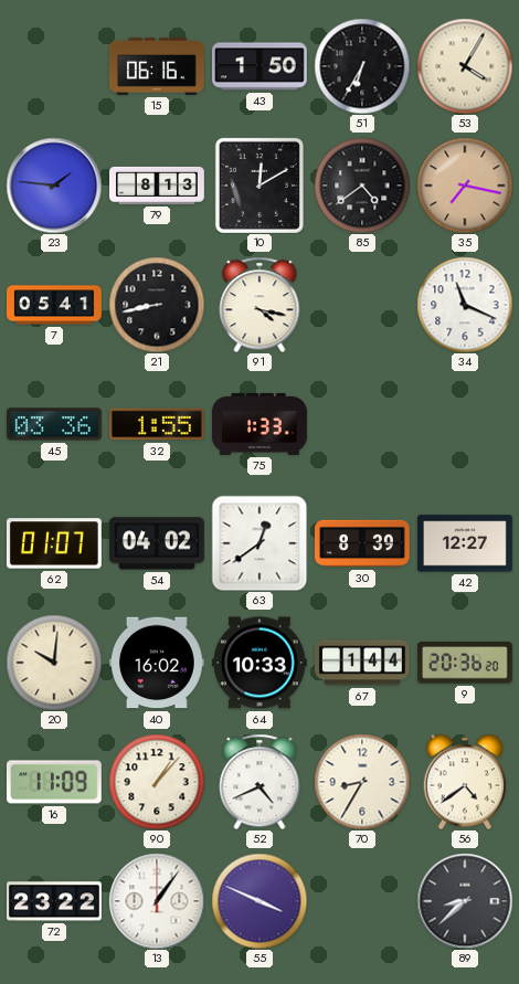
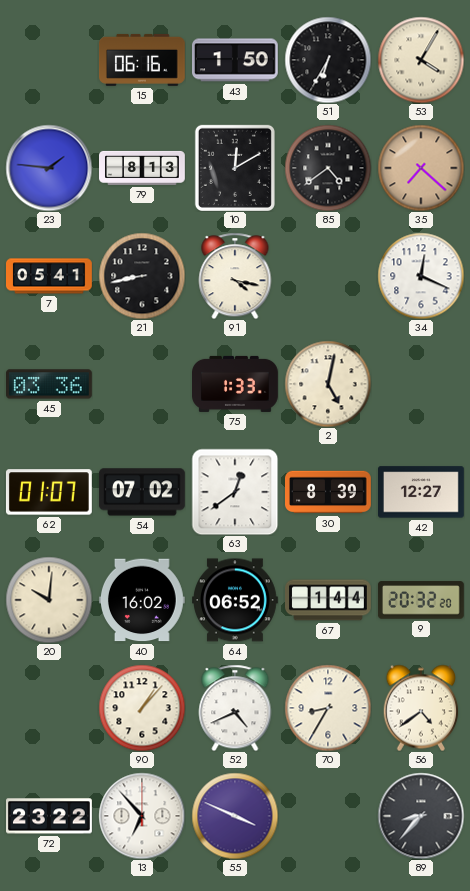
35: 7:17 -> 7:22 (421, 168)
34: 11:19 -> 12:19 (421, 276)
32: 1:55 -> none (158, 424)
2: none -> 5:02 (328, 384)
54: 04:02 -> 07:02 (142, 492)
64: 10:33 -> 06:52 (236, 600)
9: 20:36 -> 20:32 (421, 600)
16: 11:09 -> none (54, 782)
13: 1:06 -> 6:53 (142, 816)
89: 8:38 -> 8:37 (421, 816)
